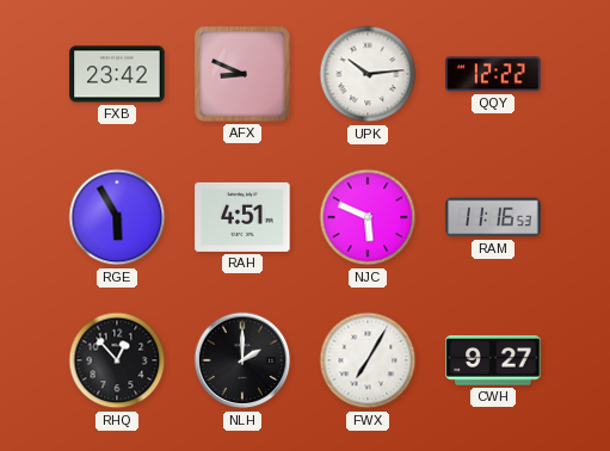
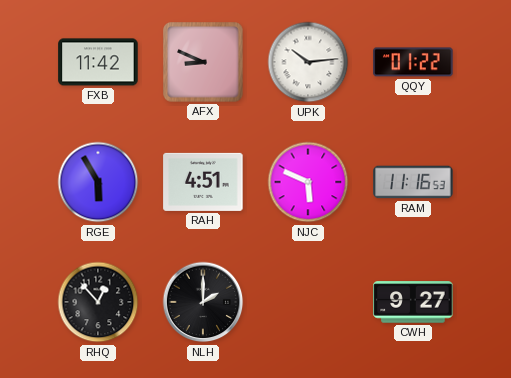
FXB: 23:42 -> 11:42 (98, 62)
QQY: 12:22 -> 01:22 (413, 62)
FWX: 7:05 -> none (368, 360)
